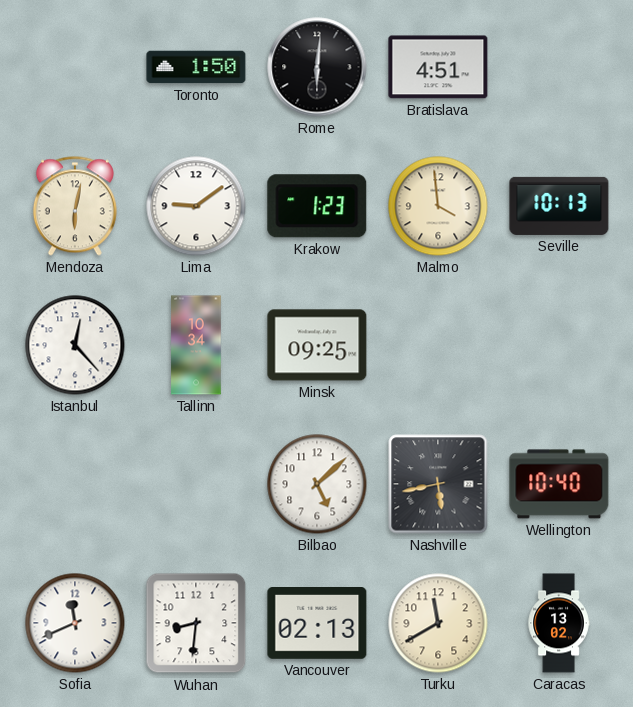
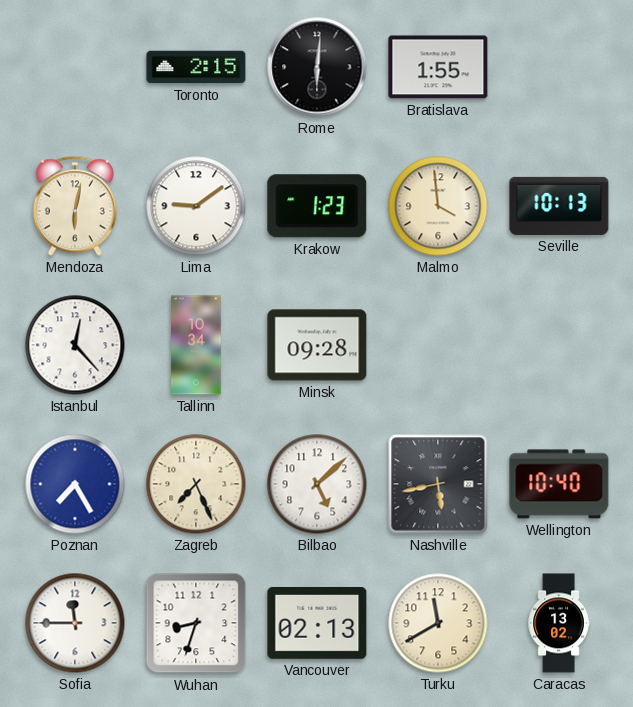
Toronto: 1:50 -> 2:15 (196, 67)
Bratislava: 4:51 -> 1:55 (438, 67)
Minsk: 09:25 -> 09:28 (317, 345)
Poznan: none -> 7:25 (75, 484)
Zagreb: none -> 7:26 (196, 484)
Sofia: 11:41 -> 11:45 (75, 623)
Wuhan: 8:31 -> 8:33 (196, 623)
